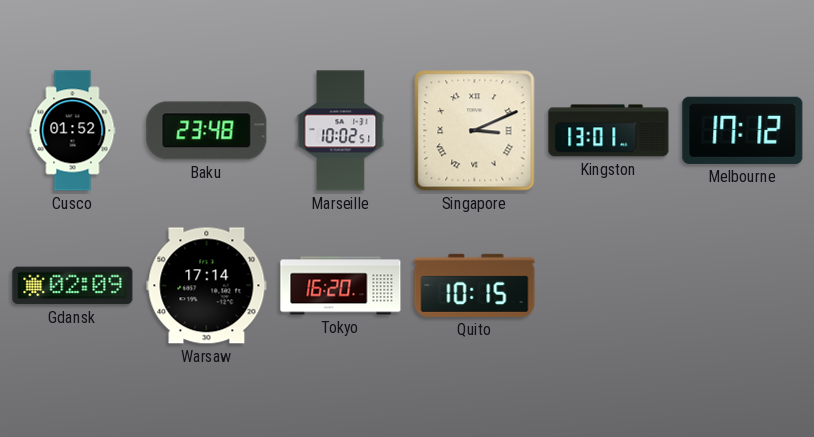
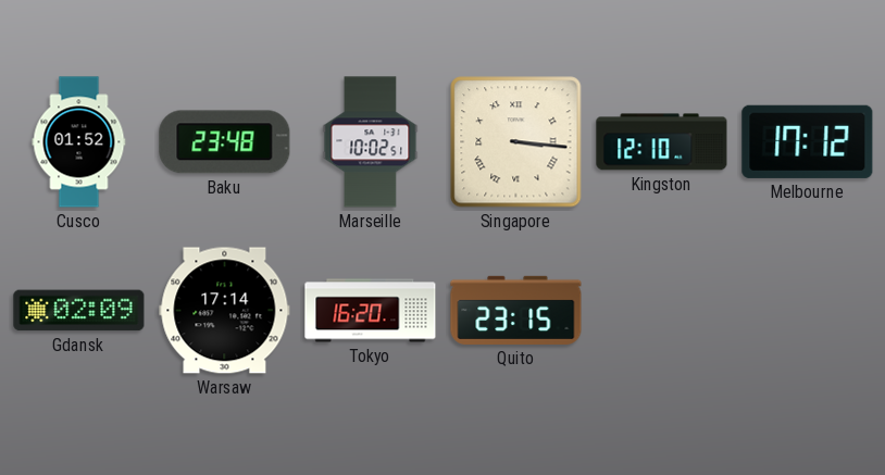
Singapore: 3:11 -> 3:16 (516, 142)
Kingston: 13:01 -> 12:10 (662, 142)
Quito: 10:15 -> 23:15 (516, 310)
